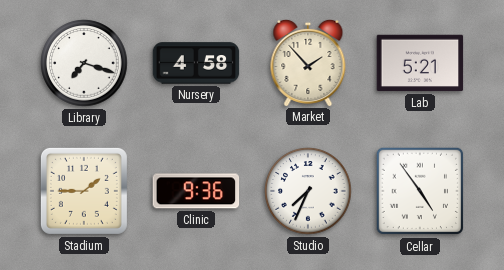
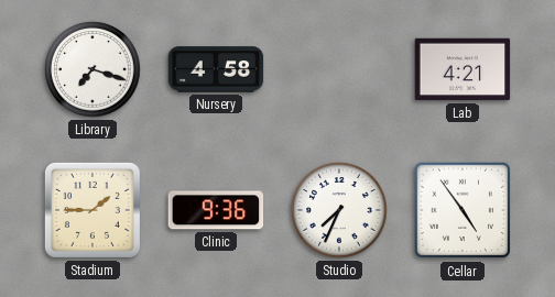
Market: 1:53 -> none (308, 62)
Lab: 5:21 -> 4:21 (463, 69)
